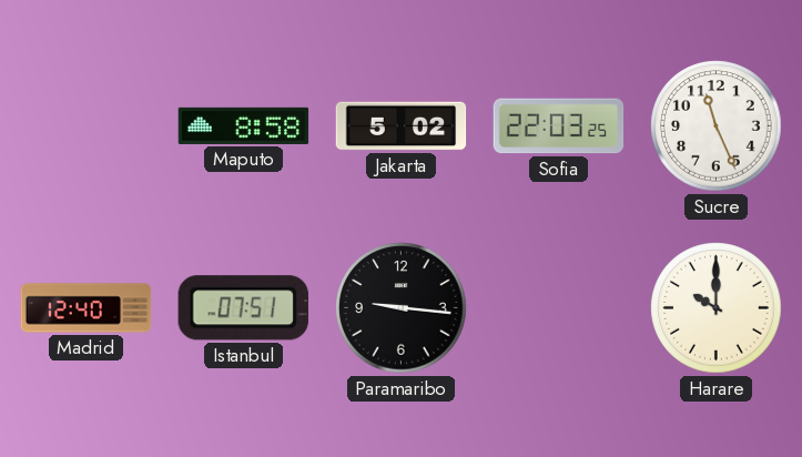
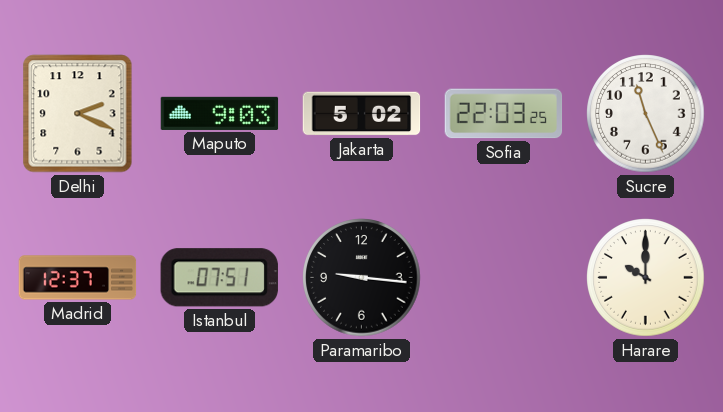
Delhi: none -> 2:19 (78, 114)
Maputo: 8:58 -> 9:03 (220, 113)
Madrid: 12:40 -> 12:37 (78, 278)
